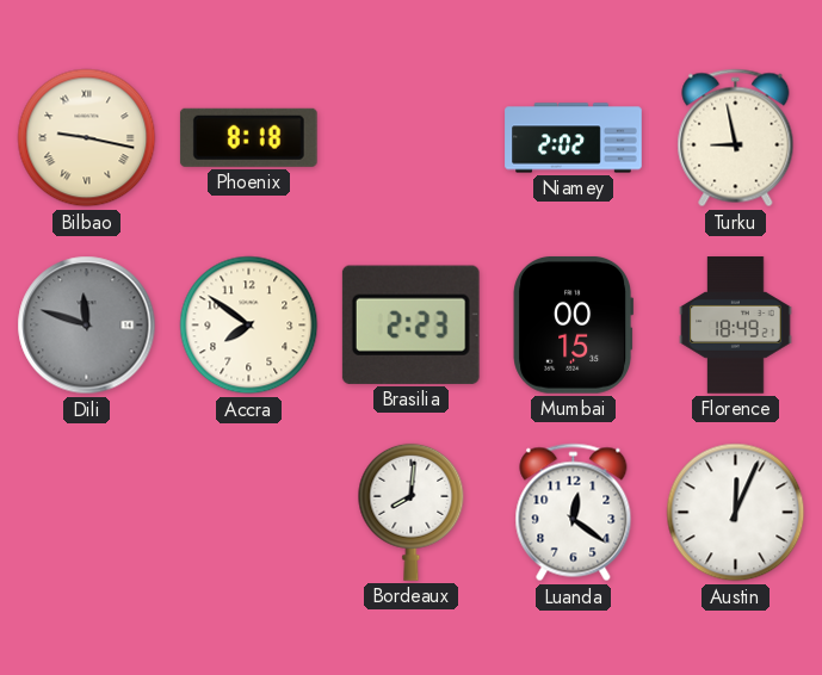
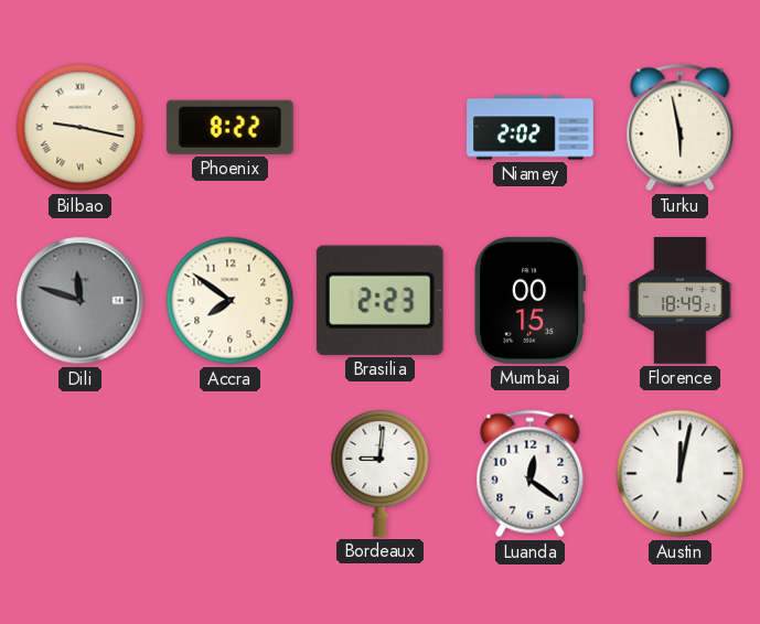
Phoenix: 8:18 -> 8:22 (229, 127)
Turku: 8:58 -> 5:58 (681, 128)
Bordeaux: 8:01 -> 9:01 (381, 473)
Austin: 12:04 -> 12:02 (681, 474)
